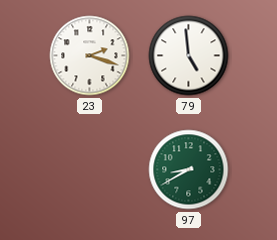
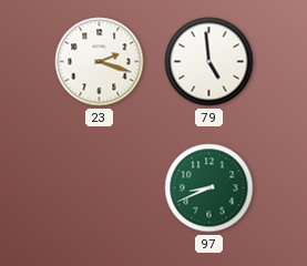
97: 8:40 -> 8:41 (209, 188)
